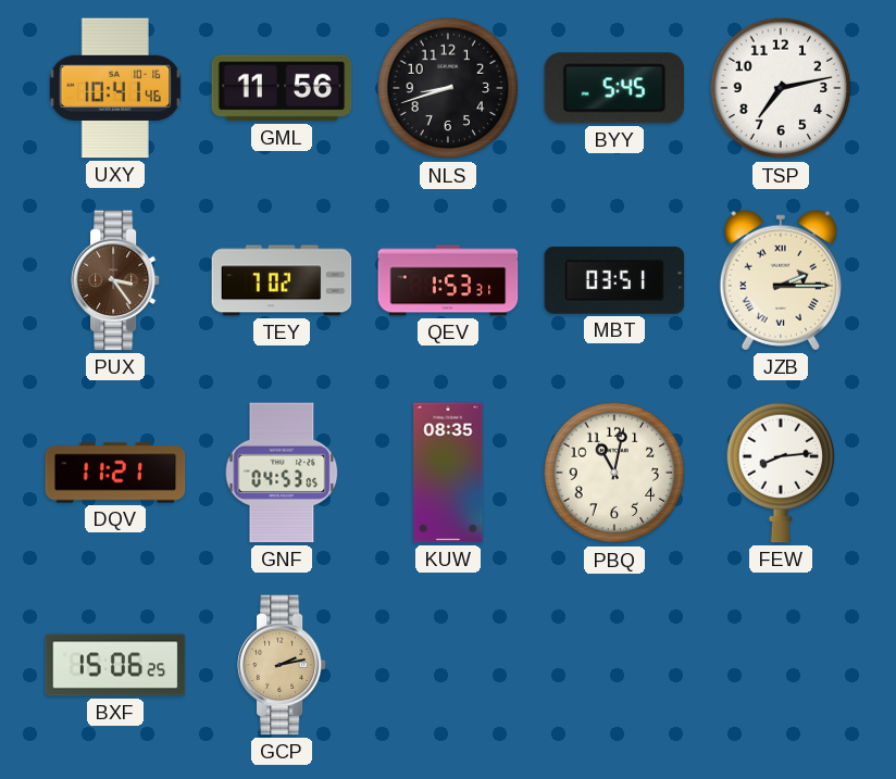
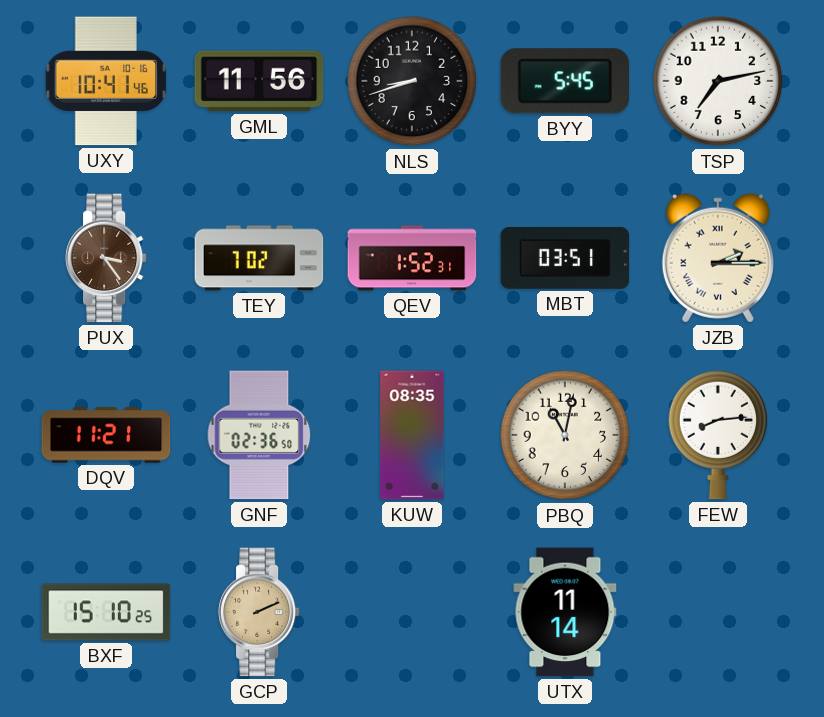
QEV: 1:53 -> 1:52 (412, 258)
GNF: 04:53 -> 02:36 (259, 435)
BXF: 15:06 -> 15:10 (106, 612)
GCP: 2:13 -> 2:11 (259, 612)
UTX: none -> 11:14 (565, 612)
